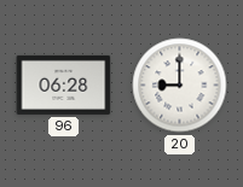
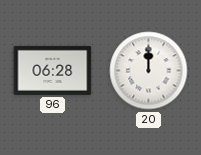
20: 9:00 -> 12:00 (149, 71)
